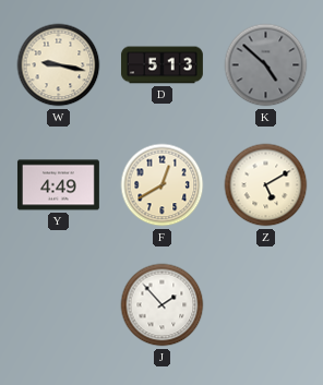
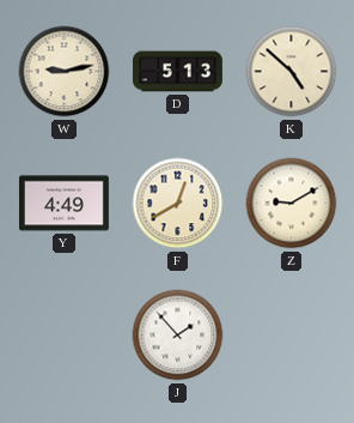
W: 9:17 -> 9:13 (65, 72)
K dial: grey -> cream (292, 72)
Z: 5:10 -> 9:10 (292, 204)
